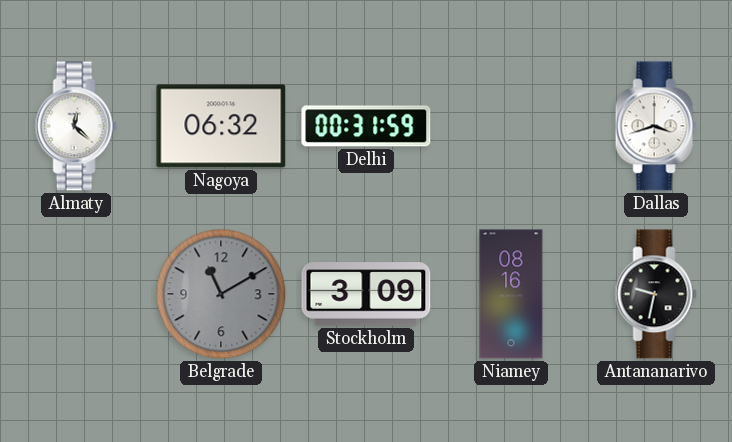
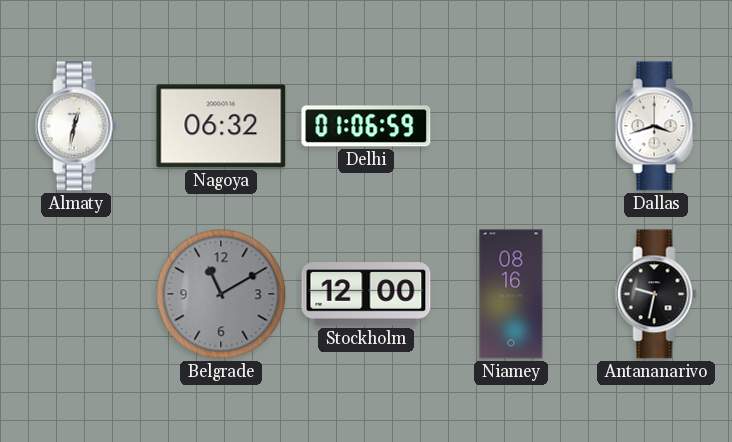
Almaty: 12:22 -> 12:32 (76, 126)
Delhi: 00:31 -> 01:06 (366, 126)
Stockholm: 3:09 -> 12:00 (366, 294)
